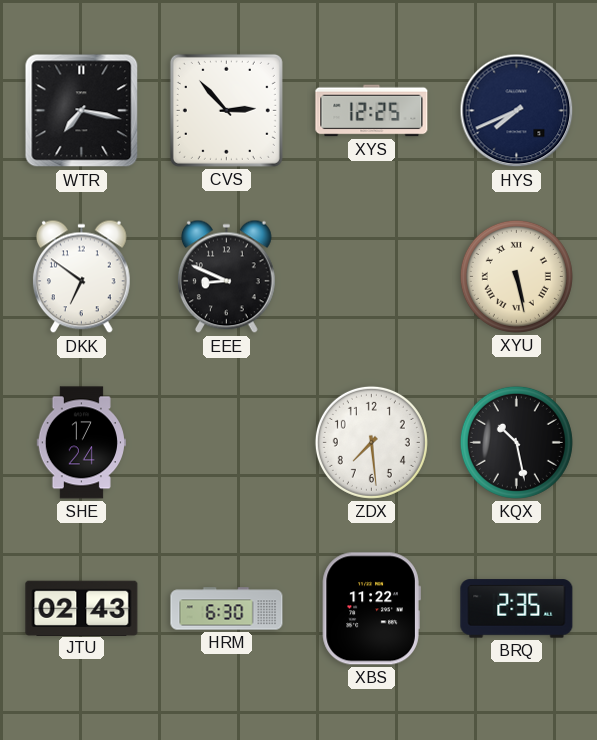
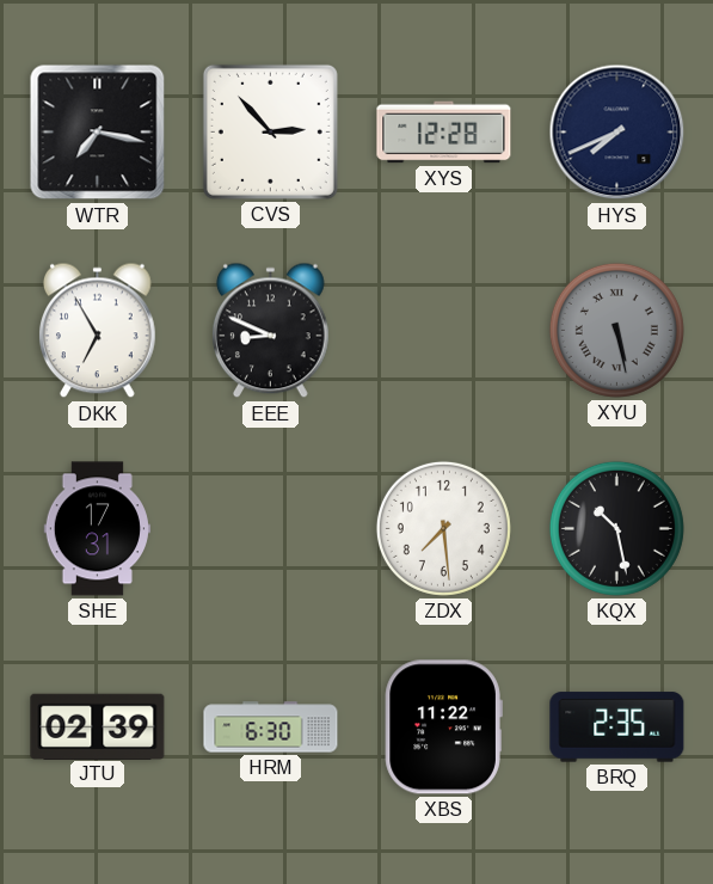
XYS: 12:25 -> 12:28 (444, 133)
DKK: 6:51 -> 6:55 (97, 331)
XYU dial: cream -> grey (616, 330)
SHE: 17:24 -> 17:31 (97, 529)
JTU: 02:43 -> 02:39 (98, 726)
